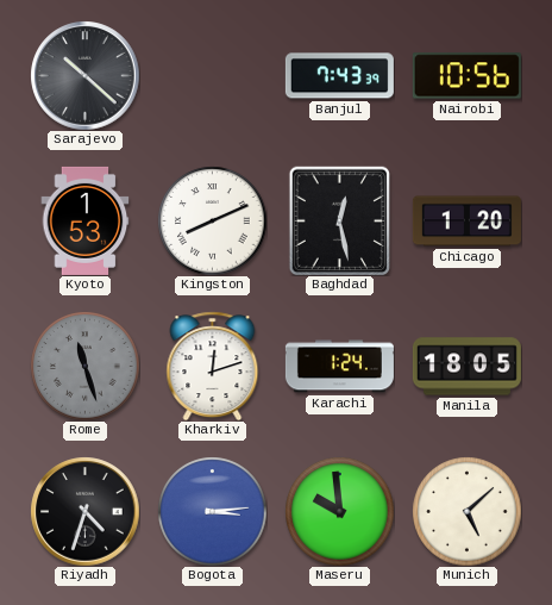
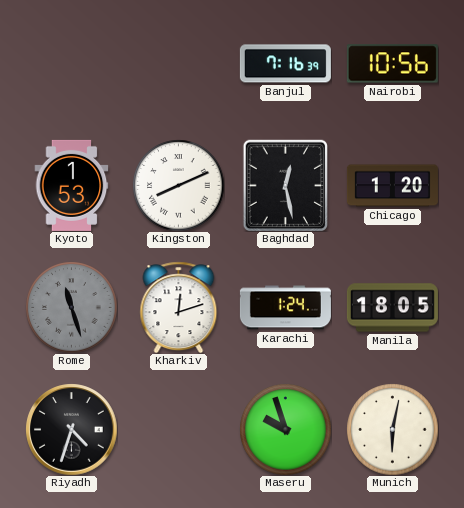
Sarajevo: 10:22 -> none (84, 75)
Banjul: 7:43 -> 7:16 (285, 64)
Bogota: 3:14 -> none (212, 511)
Maseru: 9:59 -> 9:57 (285, 429)
Munich: 5:08 -> 6:02 (392, 429)
